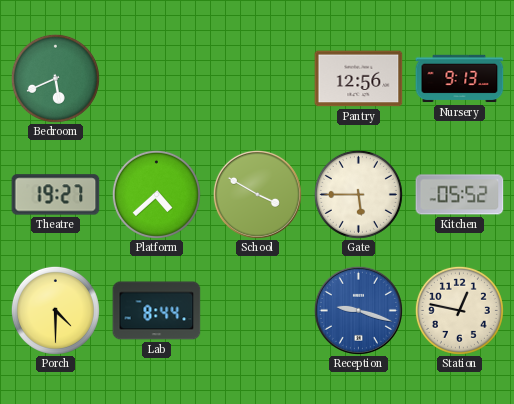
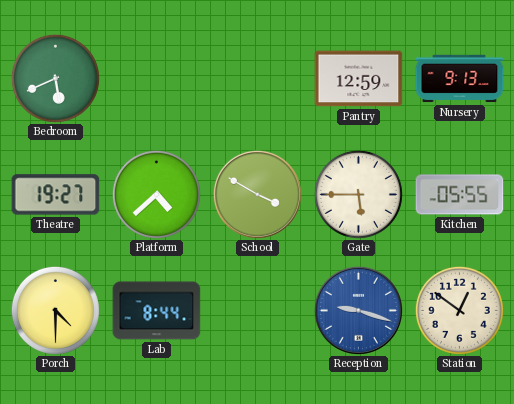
Pantry: 12:56 -> 12:59 (359, 79)
Kitchen: 05:52 -> 05:55 (460, 195)
Station: 12:47 -> 12:51 (459, 310)
